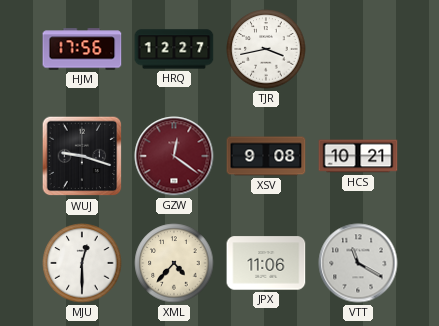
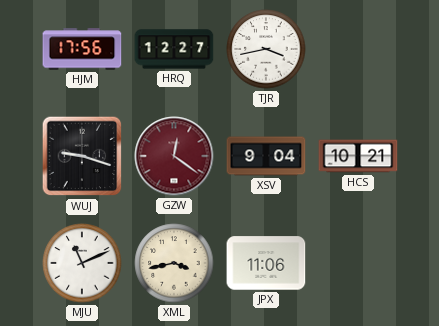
XSV: 9:08 -> 9:04 (266, 156)
MJU: 12:30 -> 11:11 (82, 263)
XML: 4:37 -> 3:43 (174, 263)
VTT: 11:20 -> none (358, 263)
